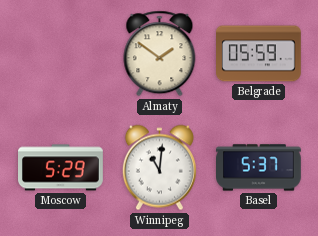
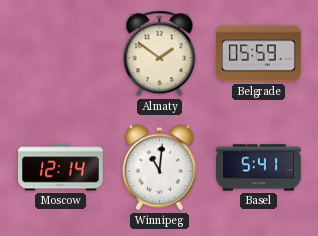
Moscow: 5:29 -> 12:14 (61, 168)
Basel: 5:37 -> 5:41 (259, 168)
